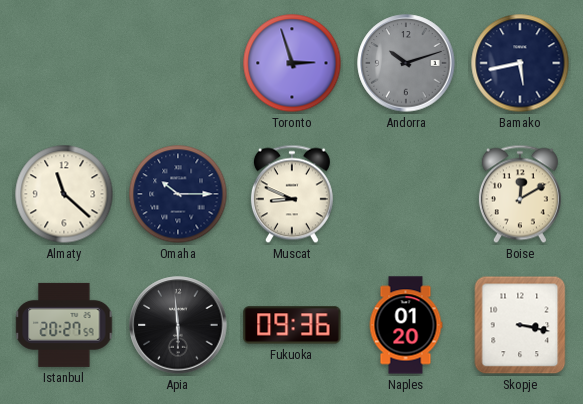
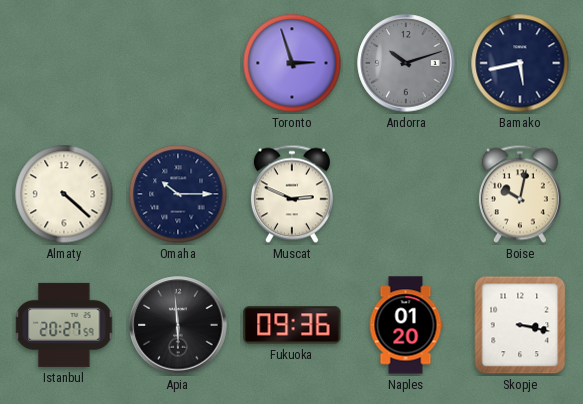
Almaty: 11:22 -> 4:22 (64, 194)
Muscat: 8:49 -> 2:49 (292, 194)
Boise: 12:10 -> 10:02 (520, 194)
